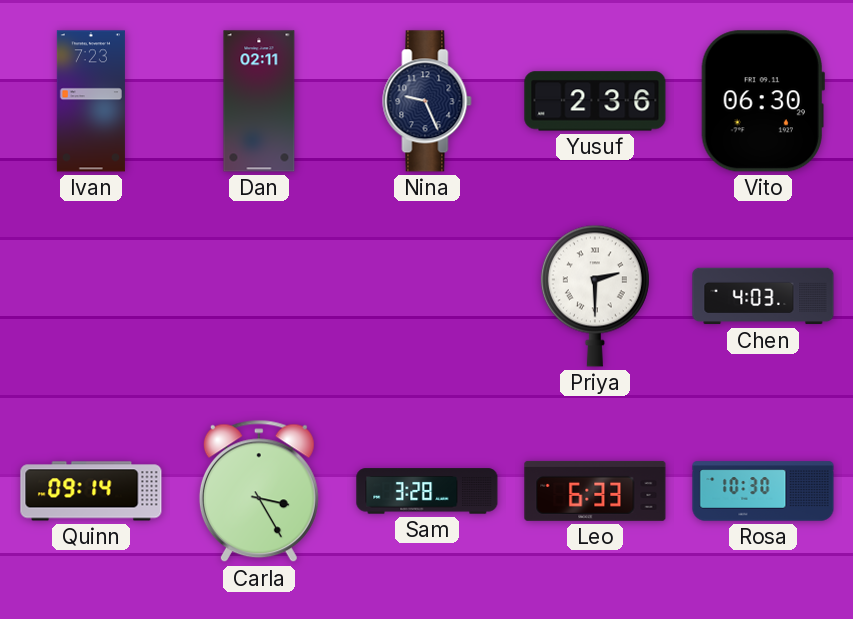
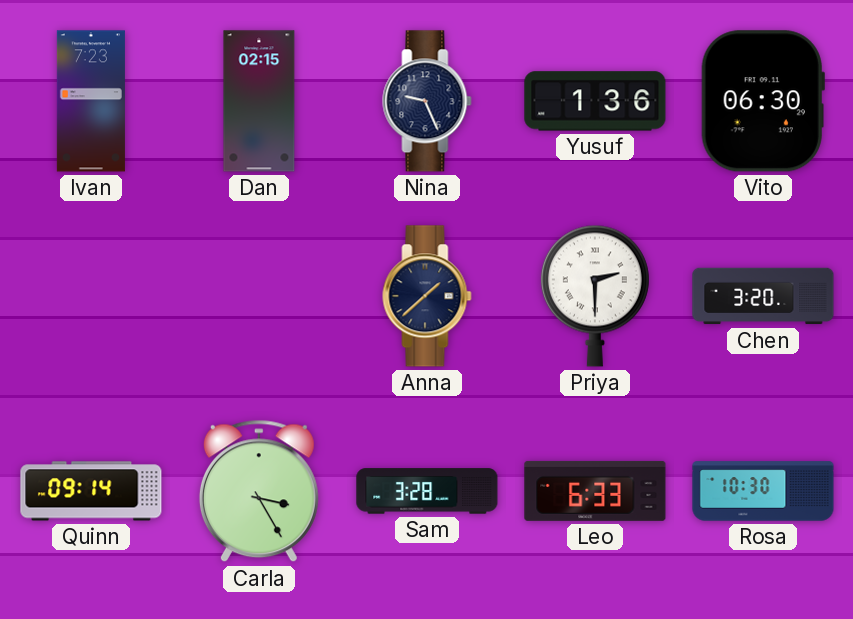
Dan: 02:11 -> 02:15 (259, 101)
Yusuf: 2:36 -> 1:36 (595, 101)
Anna: none -> 1:38 (427, 296)
Chen: 4:03 -> 3:20 (763, 296)
